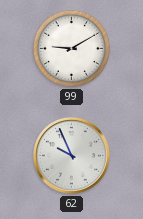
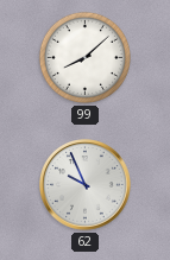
99: 9:10 -> 8:08 (84, 57)
